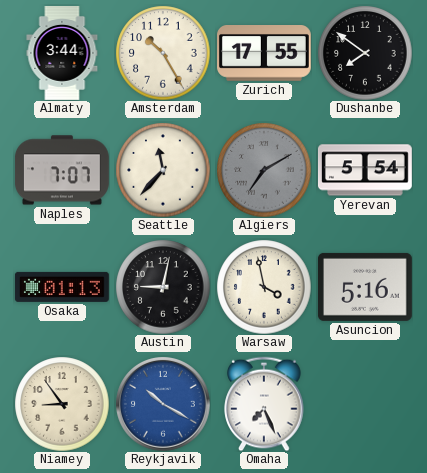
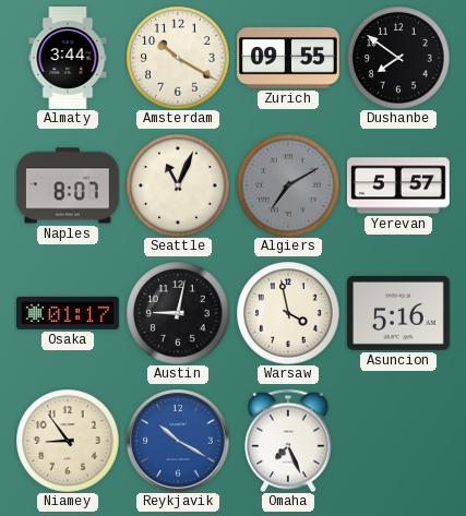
Amsterdam: 10:25 -> 10:20 (178, 58)
Zurich: 17:55 -> 09:55 (289, 59)
Naples: 7:07 -> 8:07 (68, 185)
Seattle: 11:37 -> 11:04 (178, 185)
Yerevan: 5:54 -> 5:57 (398, 185)
Osaka: 01:13 -> 01:17 (68, 313)
